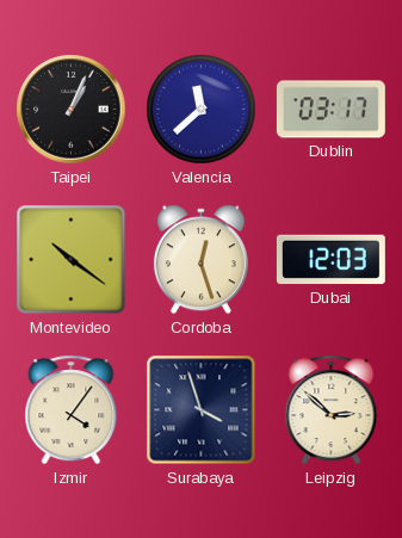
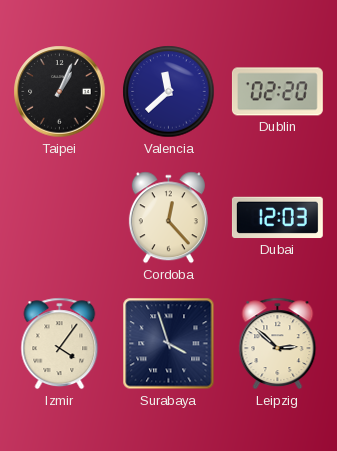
Dublin: 03:17 -> 02:20 (277, 92)
Montevideo: 10:21 -> none (72, 260)
Cordoba: 12:27 -> 12:23 (168, 218)
